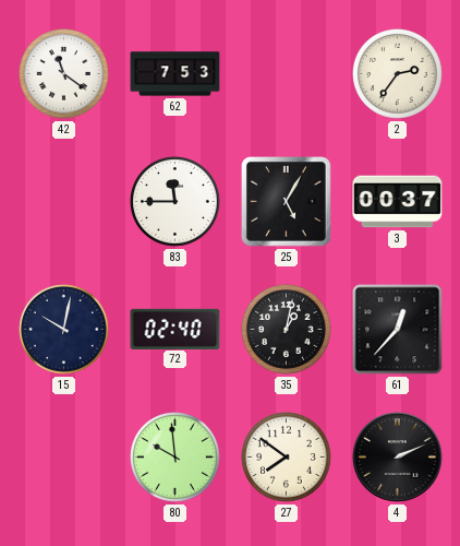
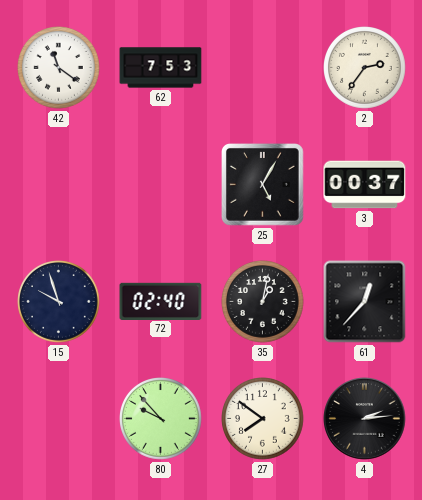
83: 11:45 -> none (175, 202)
15: 10:02 -> 9:57 (59, 302)
80: 9:59 -> 9:53 (161, 419)
4: 2:11 -> 2:14 (365, 419)
